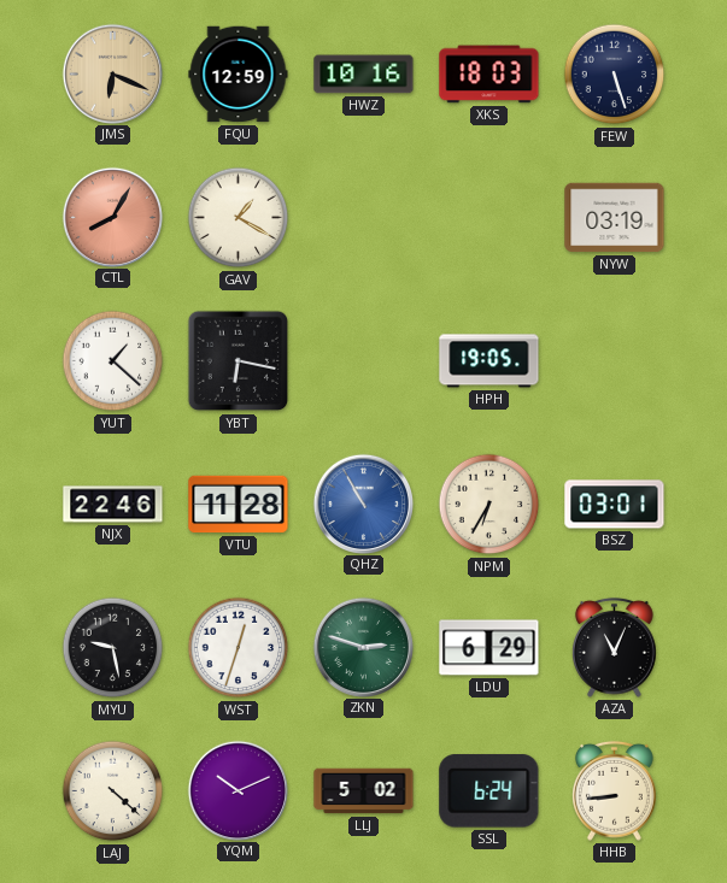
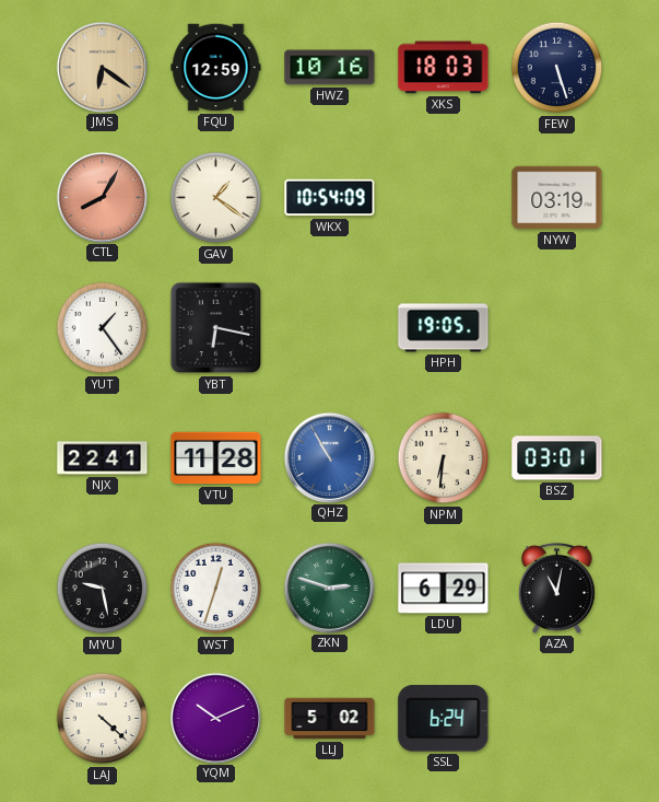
JMS: 6:19 -> 6:21 (102, 67)
GAV: 1:20 -> 1:21 (216, 198)
WKX: none -> 10:54 (330, 198)
YUT: 1:22 -> 1:24 (103, 328)
NJX: 22:46 -> 22:41 (103, 458)
NPM: 6:35 -> 6:31 (444, 458)
AZA: 11:04 -> 11:02 (557, 588)
HHB: 8:44 -> none (615, 790)
